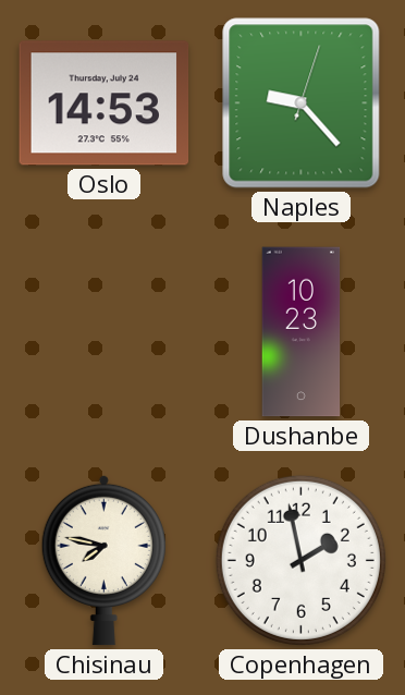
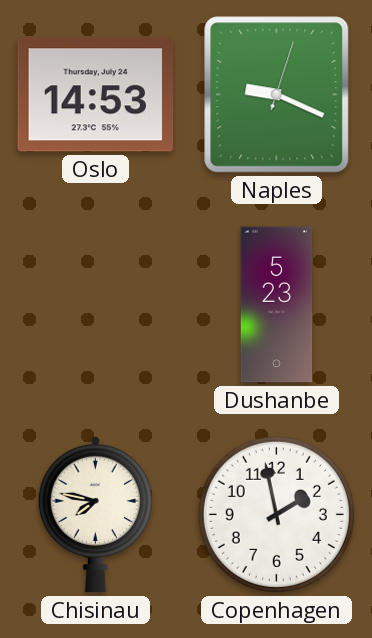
Naples: 9:23 -> 9:19 (277, 95)
Dushanbe: 10:23 -> 5:23 (277, 305)
